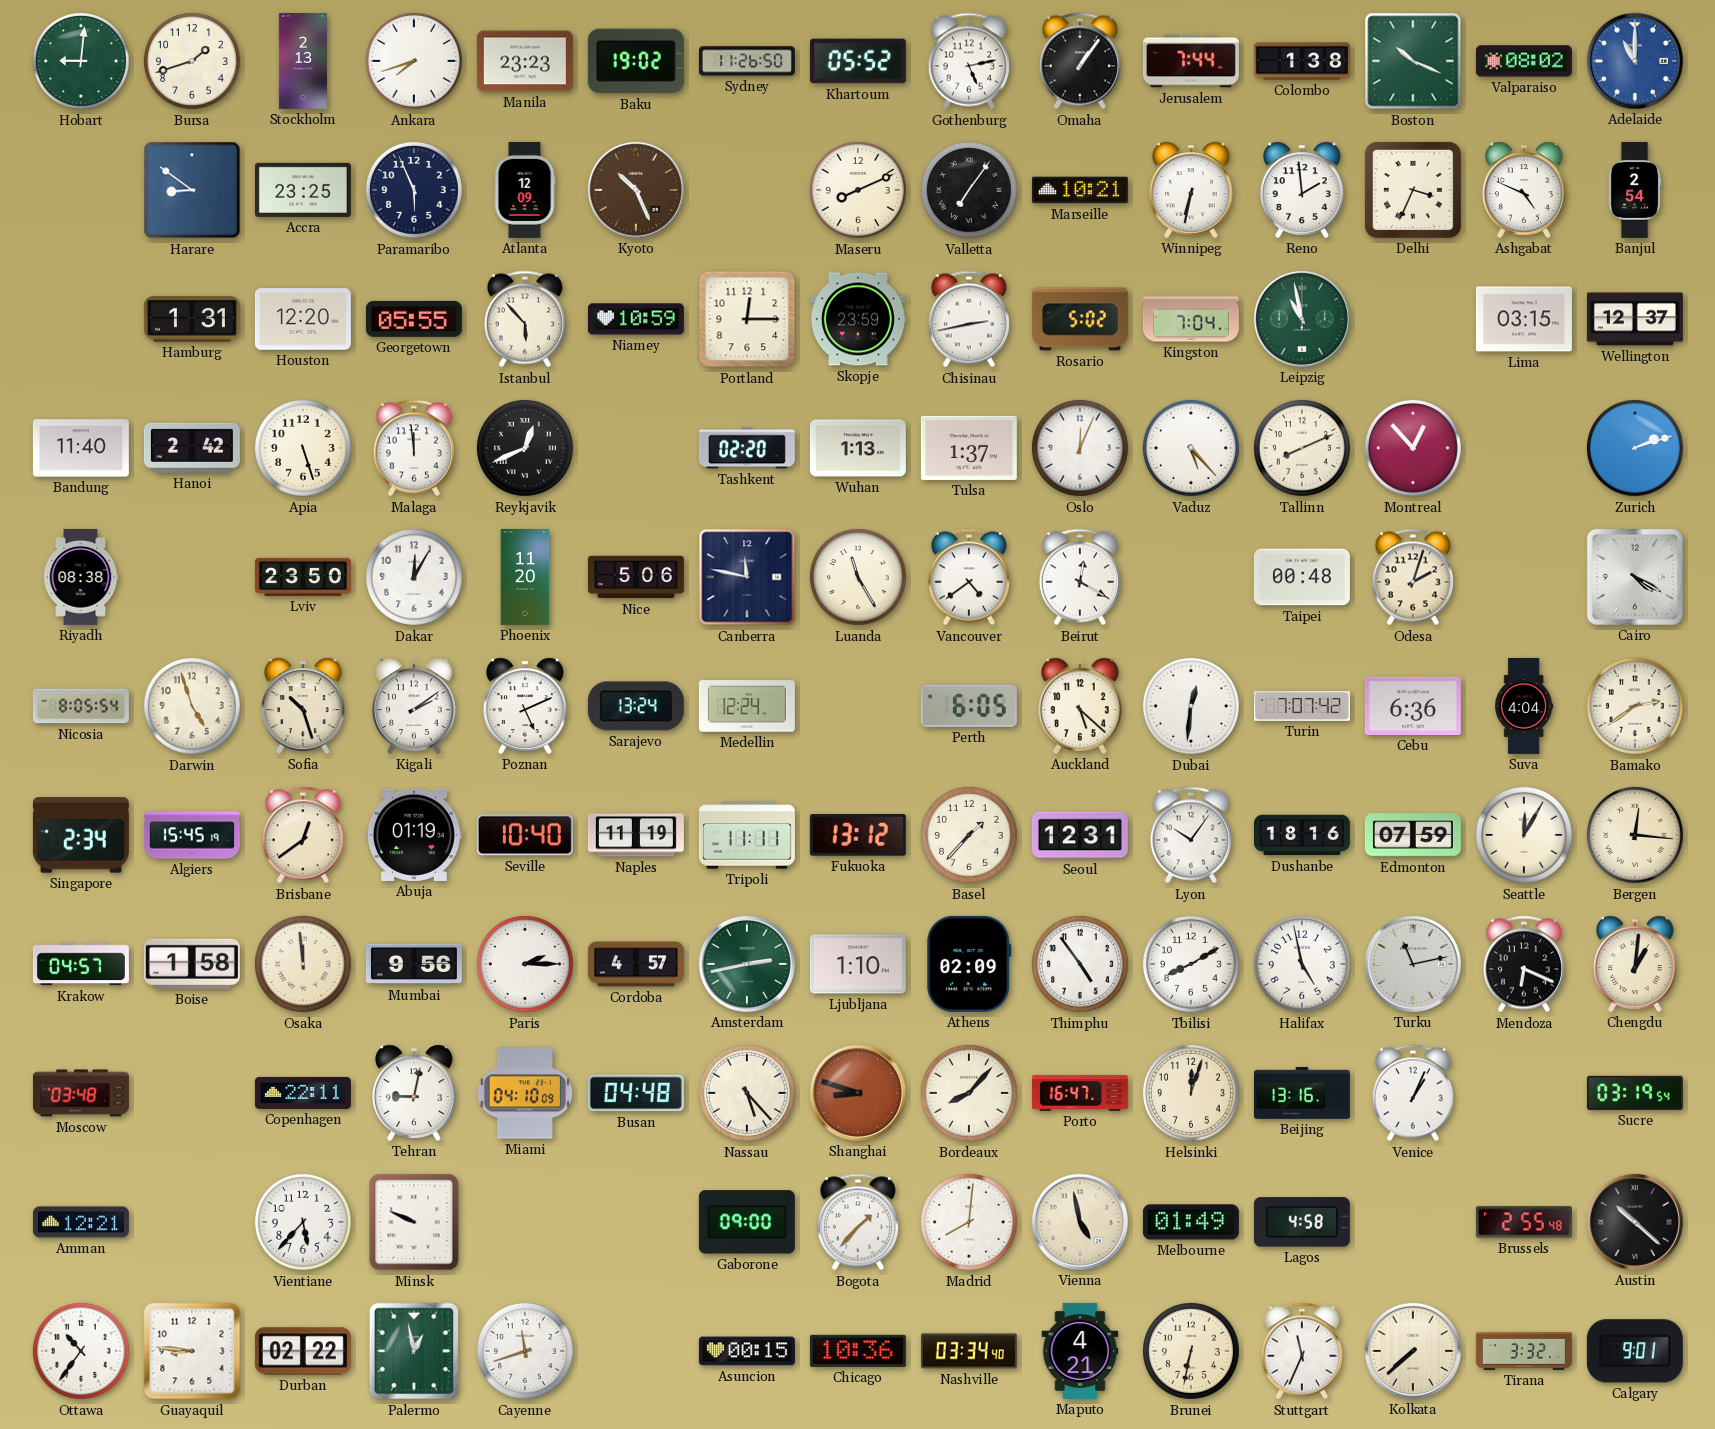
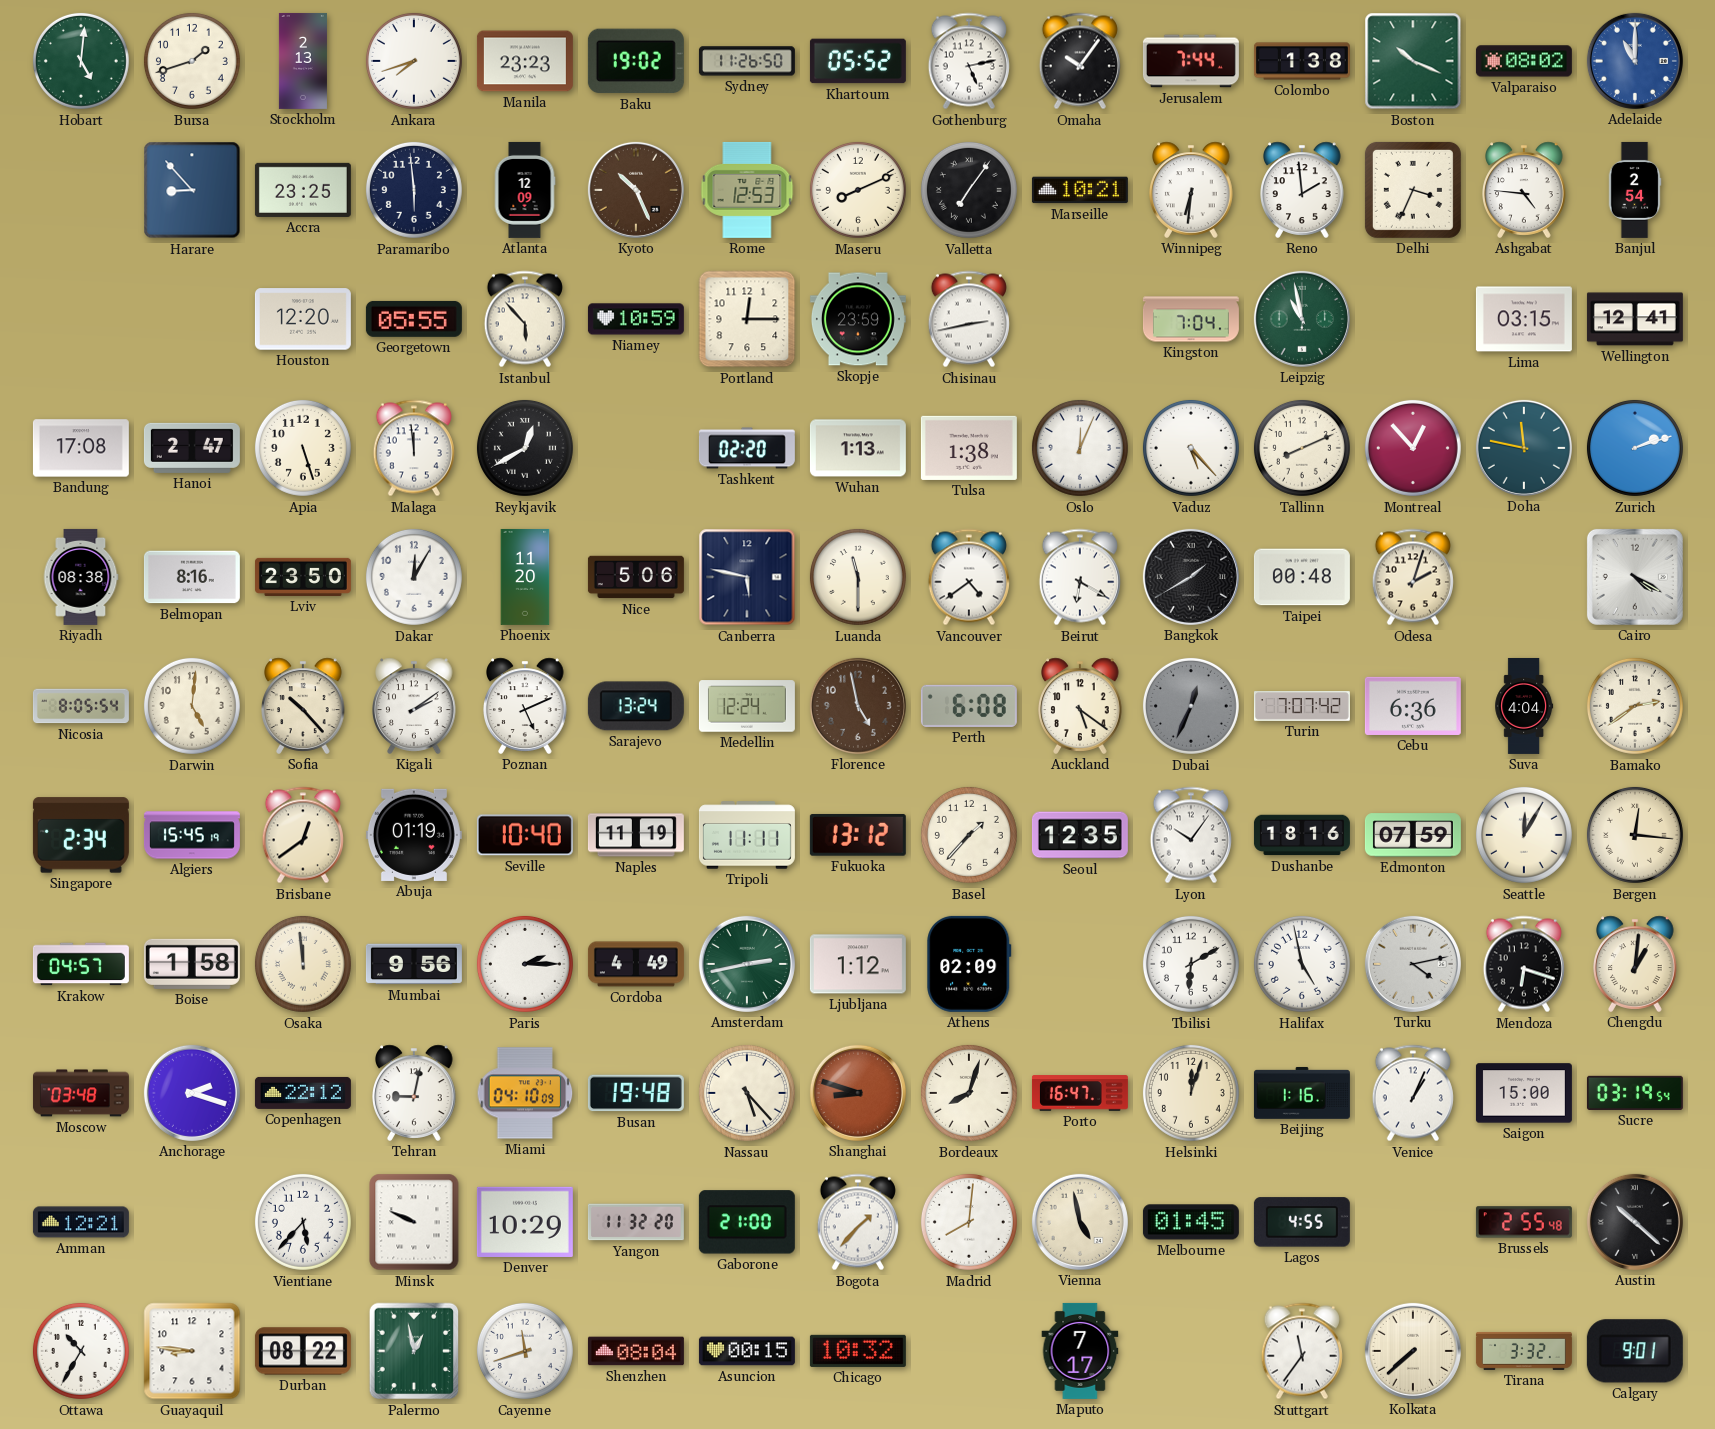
Hobart: 9:01 -> 5:01 (81, 61)
Omaha: 1:06 -> 10:06 (1080, 61)
Harare: 8:51 -> 8:53 (192, 190)
Paramaribo: 5:56 -> 5:59 (414, 190)
Rome: none -> 12:53 (747, 190)
Winnipeg: 6:32 -> 6:31 (1192, 190)
Ashgabat: 4:49 -> 4:46 (1525, 190)
Hamburg: 1:31 -> none (192, 319)
Rosario: 5:02 -> none (1080, 319)
Wellington: 12:37 -> 12:41 (1635, 319)
Bandung: 11:40 -> 17:08 (81, 448)
Hanoi: 2:42 -> 2:47 (192, 448)
Reykjavik: 12:41 -> 12:40 (525, 448)
Tulsa: 1:37 -> 1:38 (969, 448)
Doha: none -> 11:47 (1524, 448)
Belmopan: none -> 8:16 (192, 577)
Canberra: 11:47 -> 5:47 (747, 577)
Luanda: 11:25 -> 11:30 (858, 577)
Beirut: 12:20 -> 6:20 (1080, 577)
Bangkok: none -> 1:40 (1191, 577)
Darwin: 4:57 -> 5:01 (192, 706)
Sofia: 10:27 -> 10:23 (304, 706)
Florence: none -> 4:58 (858, 706)
Perth: 6:05 -> 6:08 (969, 706)
Auckland: 5:22 -> 5:21 (1081, 706)
Dubai: 12:31 -> 12:34 (1191, 706)
Dubai dial: white -> grey (1191, 706)
Seoul: 12:31 -> 12:35 (1080, 835)
Cordoba: 4:57 -> 4:49 (636, 964)
Ljubljana: 1:10 -> 1:12 (858, 964)
Thimphu: 4:54 -> none (1080, 964)
Tbilisi: 8:10 -> 6:10 (1191, 964)
Turku: 11:13 -> 4:13 (1413, 964)
Mendoza: 6:19 -> 6:18 (1524, 964)
Anchorage: none -> 2:18 (192, 1093)
Copenhagen: 22:11 -> 22:12 (303, 1093)
Busan: 04:48 -> 19:48 (636, 1093)
Bordeaux: 8:07 -> 8:03 (969, 1093)
Beijing: 13:16 -> 1:16 (1302, 1093)
Saigon: none -> 15:00 (1524, 1093)
Denver: none -> 10:29 (525, 1222)
Yangon: none -> 11:32 (636, 1222)
Gaborone: 09:00 -> 21:00 (747, 1222)
Melbourne: 01:49 -> 01:45 (1191, 1222)
Lagos: 4:58 -> 4:55 (1302, 1222)
Ottawa: 10:36 -> 10:35 (81, 1351)
Durban: 02:22 -> 08:22 (303, 1351)
Shenzhen: none -> 08:04 (636, 1351)
Chicago: 10:36 -> 10:32 (858, 1351)
Nashville: 03:34 -> none (969, 1351)
Maputo: 4:21 -> 7:17 (1080, 1351)
Brunei: 6:32 -> none (1191, 1351)
Stuttgart: 11:34 -> 11:36 (1302, 1351)
